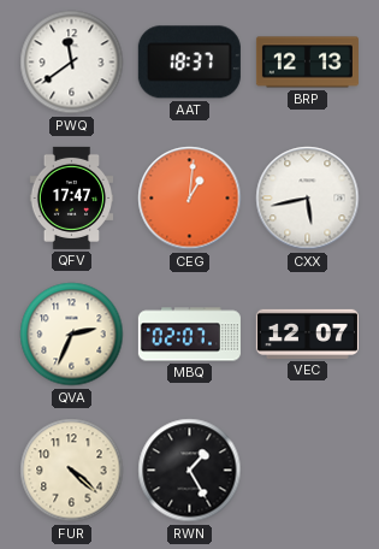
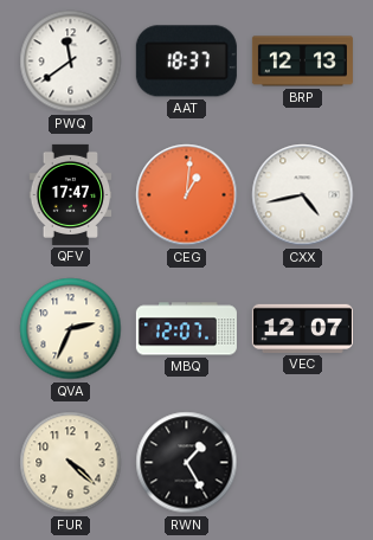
CXX: 5:43 -> 4:43 (303, 195)
MBQ: 02:07 -> 12:07 (186, 329)
